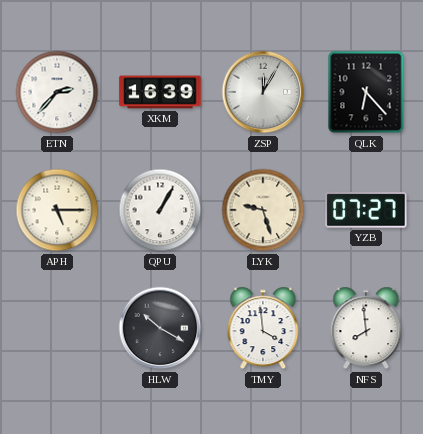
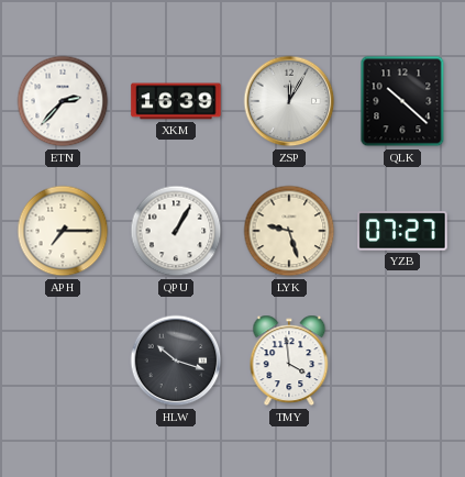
QLK: 6:23 -> 10:22 (402, 101)
APH: 5:15 -> 7:15 (63, 231)
HLW: 10:20 -> 10:18 (176, 360)
NFS: 7:59 -> none (366, 328)
